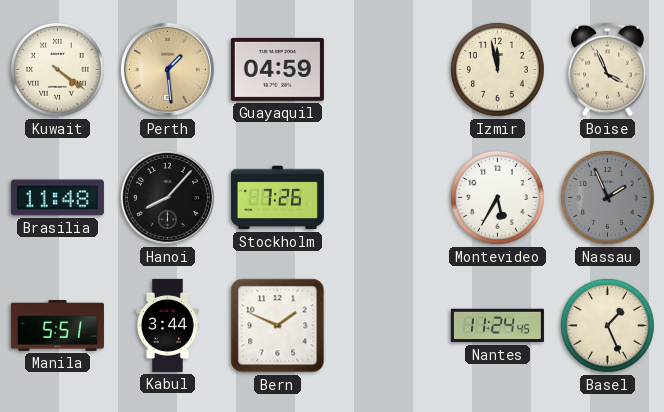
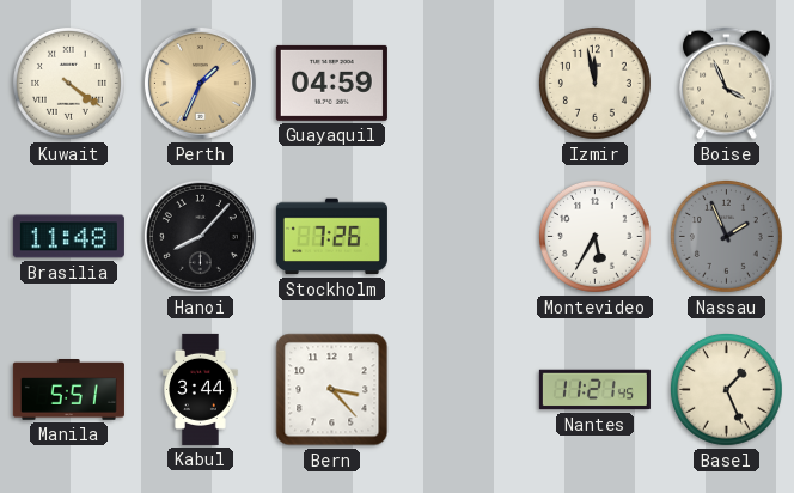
Perth: 1:29 -> 1:34 (200, 83)
Bern: 1:49 -> 3:23 (332, 390)
Nantes: 11:24 -> 11:21 (594, 390)
